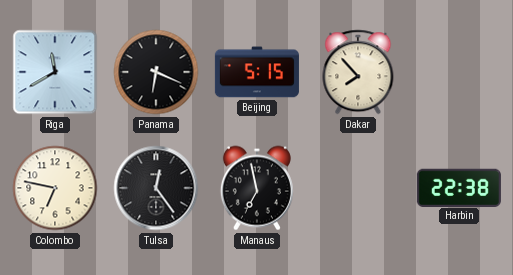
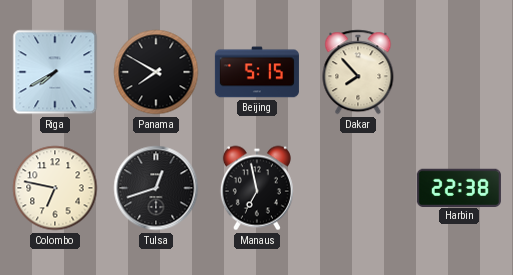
Riga: 11:40 -> 7:40 (55, 72)
Panama: 6:19 -> 7:50 (156, 72)
Tulsa: 12:24 -> 12:42 (156, 188)
